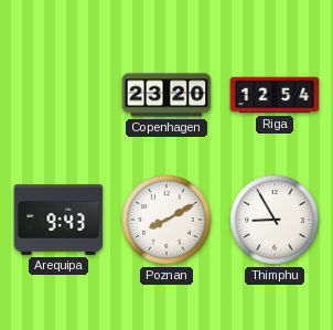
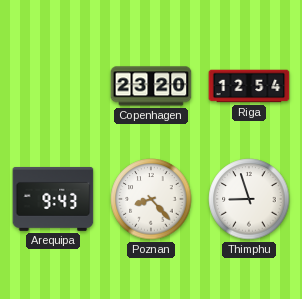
Poznan: 8:10 -> 8:23 (151, 199)
Thimphu: 8:55 -> 8:57 (249, 199)
